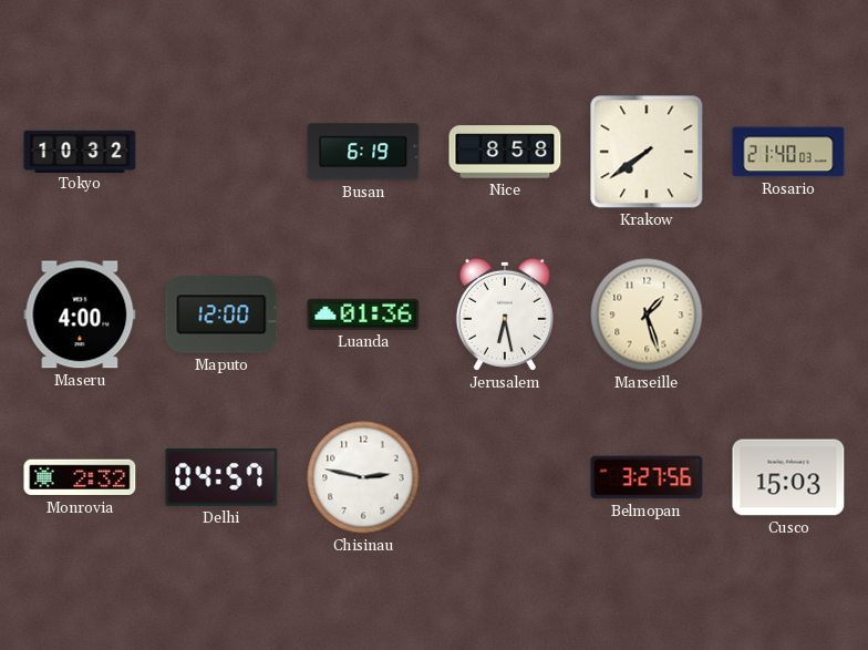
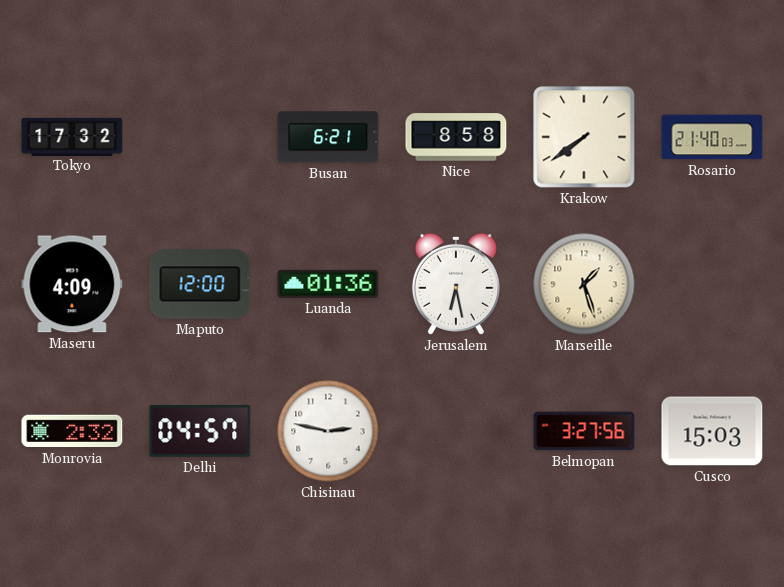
Tokyo: 10:32 -> 17:32 (72, 136)
Busan: 6:19 -> 6:21 (328, 137)
Maseru: 4:00 -> 4:09 (72, 284)
